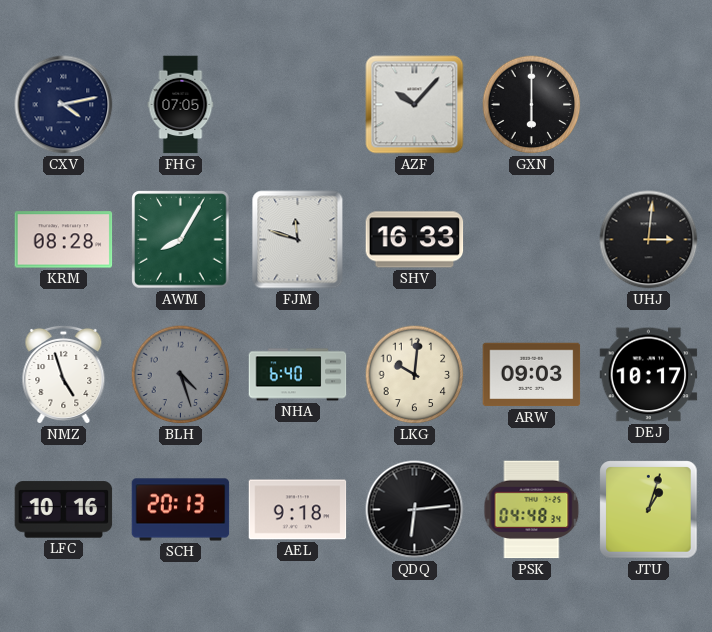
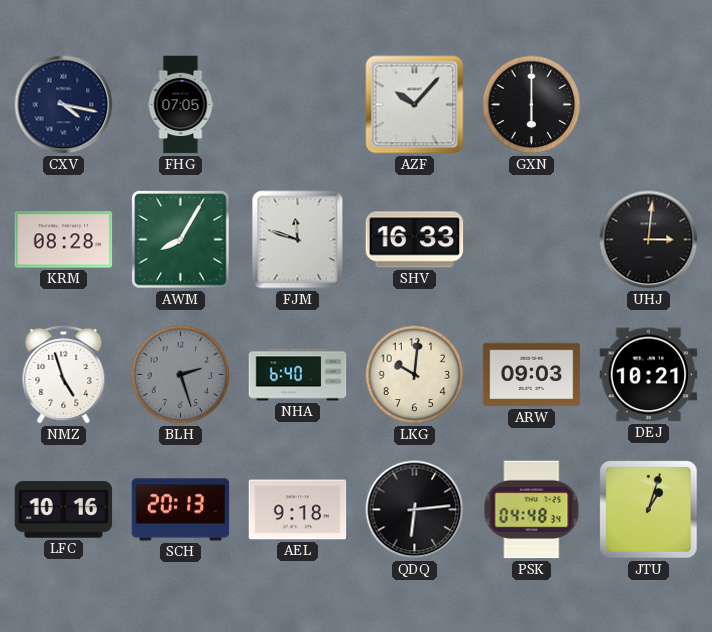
CXV: 4:13 -> 4:17 (64, 105)
BLH: 4:27 -> 2:27 (181, 375)
DEJ: 10:17 -> 10:21 (649, 375)
